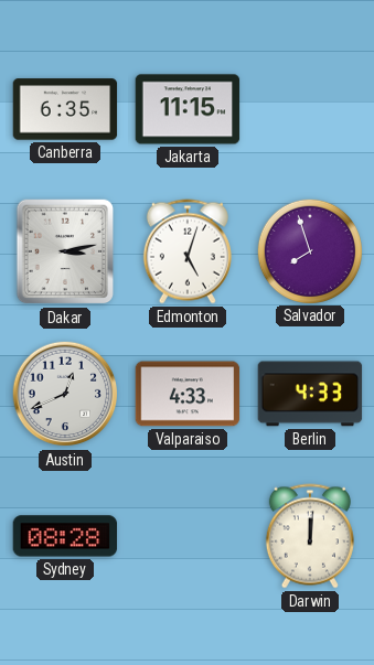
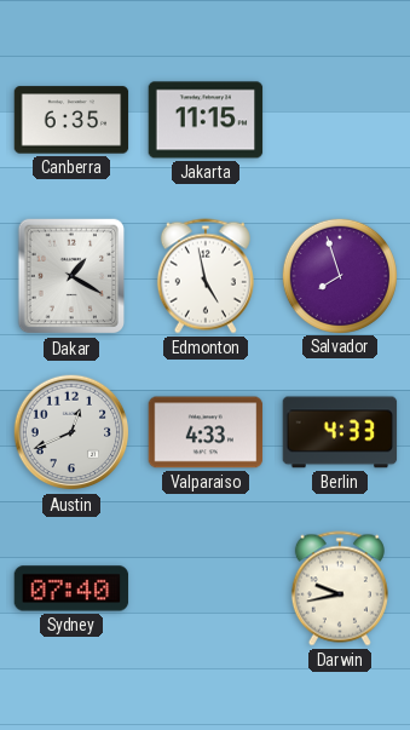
Dakar: 3:13 -> 1:20 (71, 276)
Edmonton: 5:03 -> 4:58 (206, 276)
Sydney: 08:28 -> 07:40 (71, 588)
Darwin: 12:01 -> 9:43 (340, 588)
